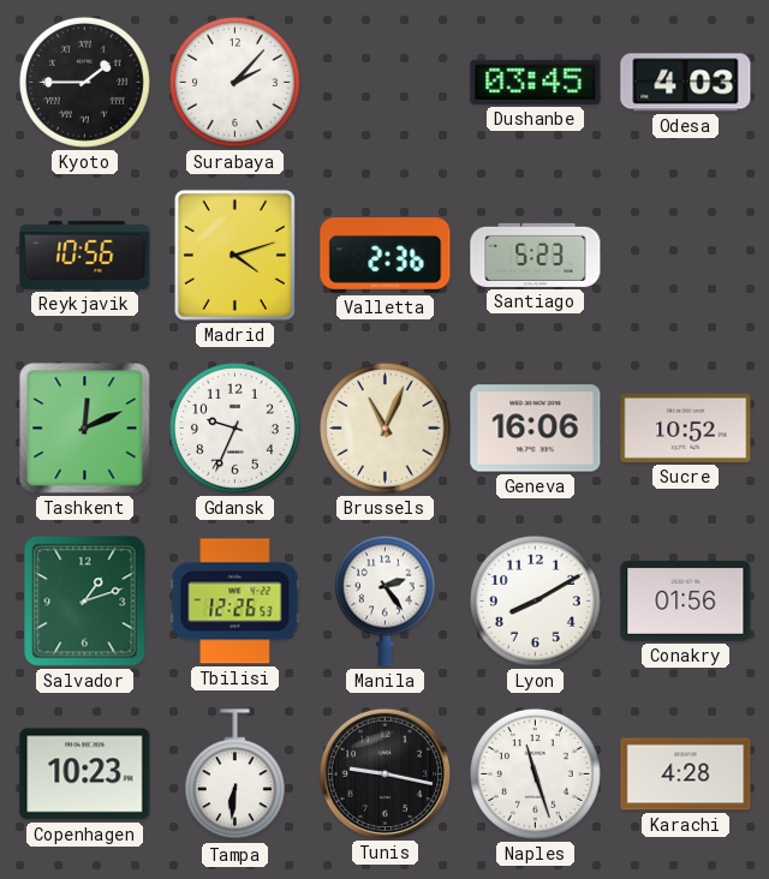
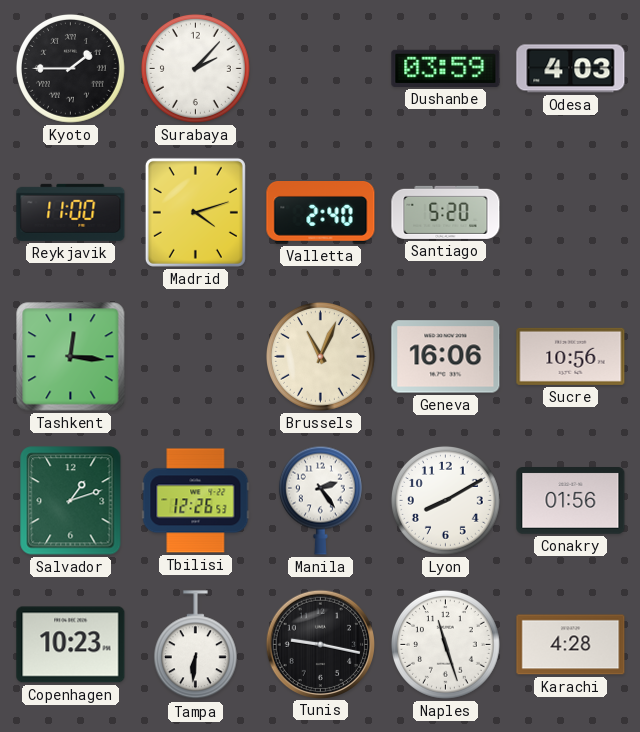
Dushanbe: 03:45 -> 03:59 (446, 68)
Reykjavik: 10:56 -> 11:00 (71, 212)
Valletta: 2:36 -> 2:40 (321, 213)
Santiago: 5:23 -> 5:20 (446, 212)
Tashkent: 12:11 -> 12:16 (71, 357)
Gdansk: 9:34 -> none (234, 427)
Sucre: 10:52 -> 10:56 (571, 356)
